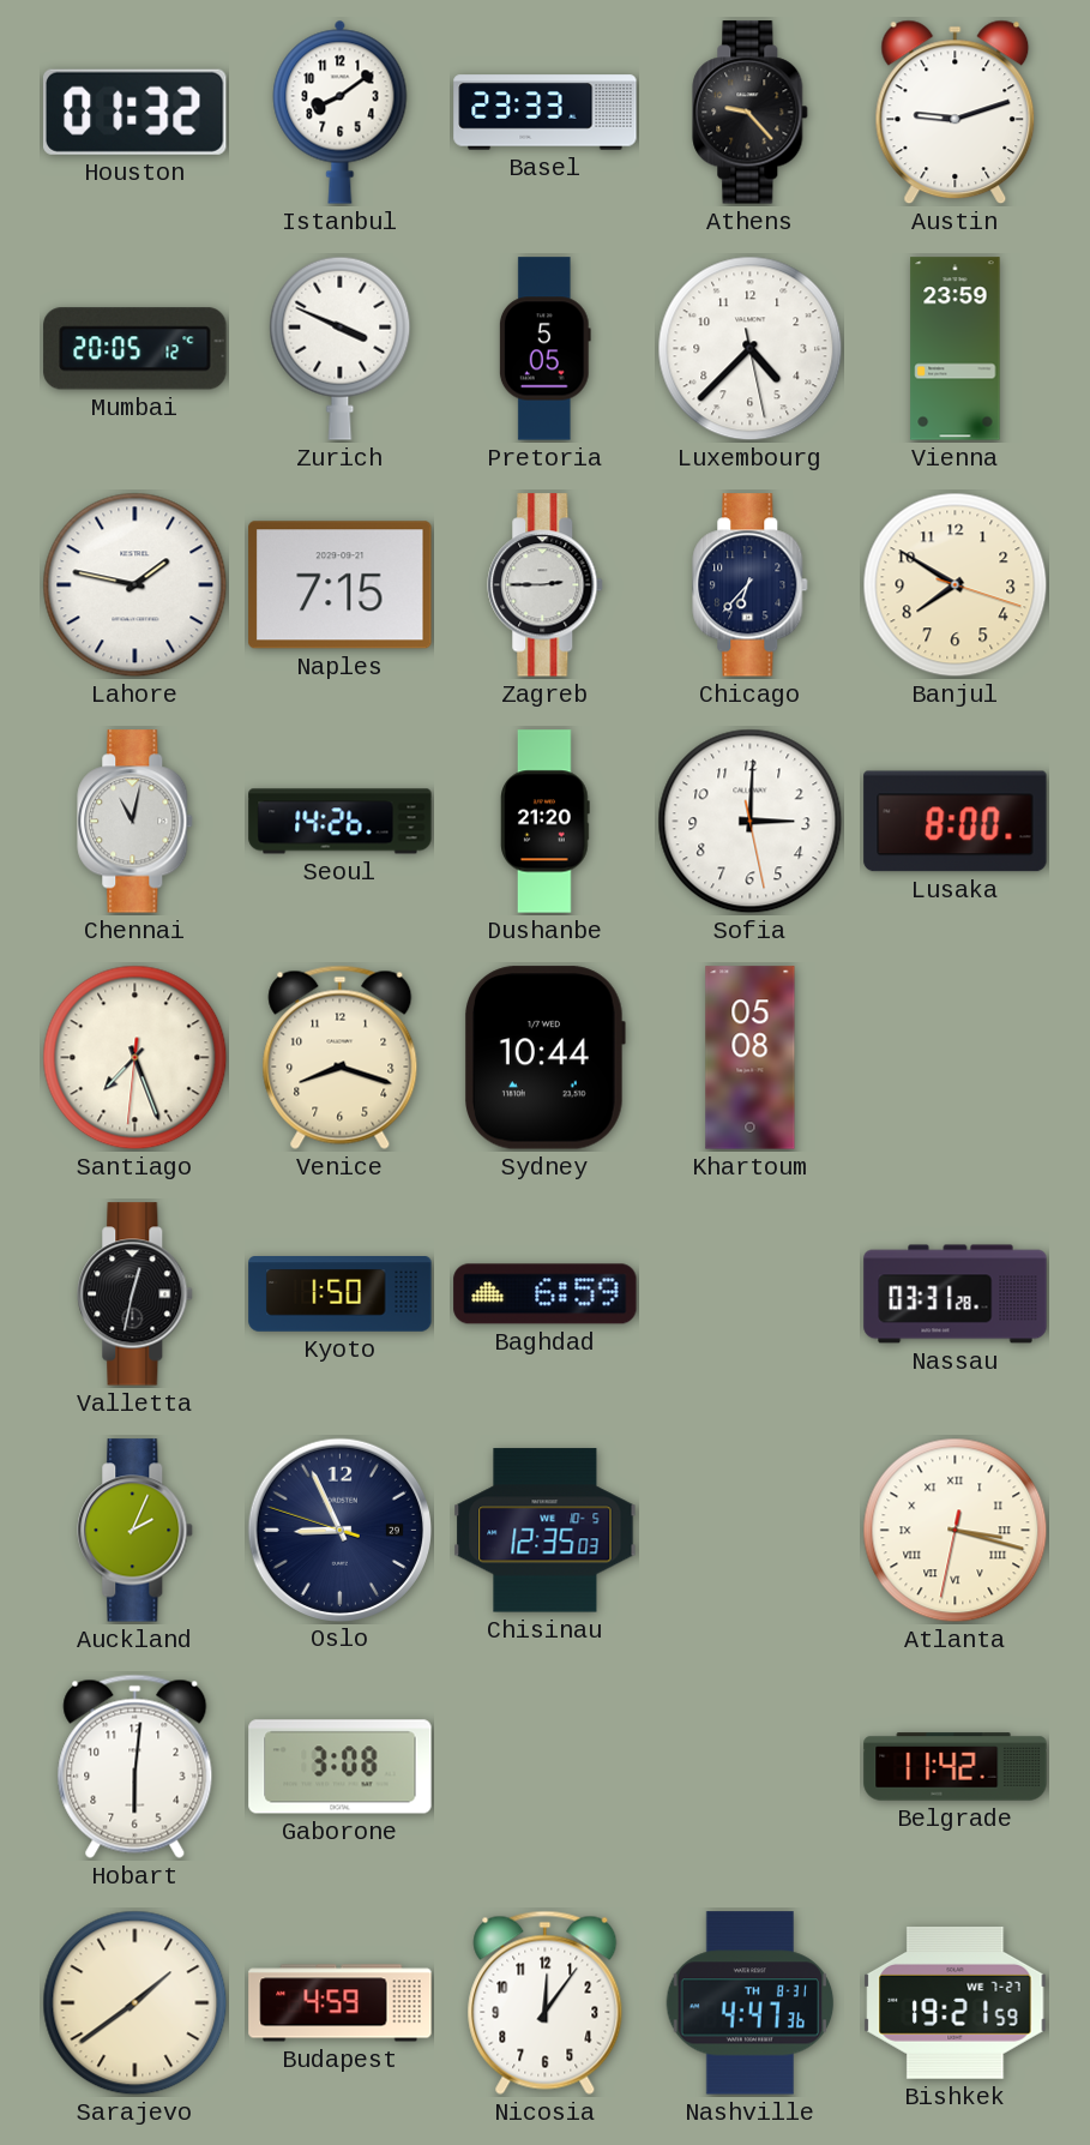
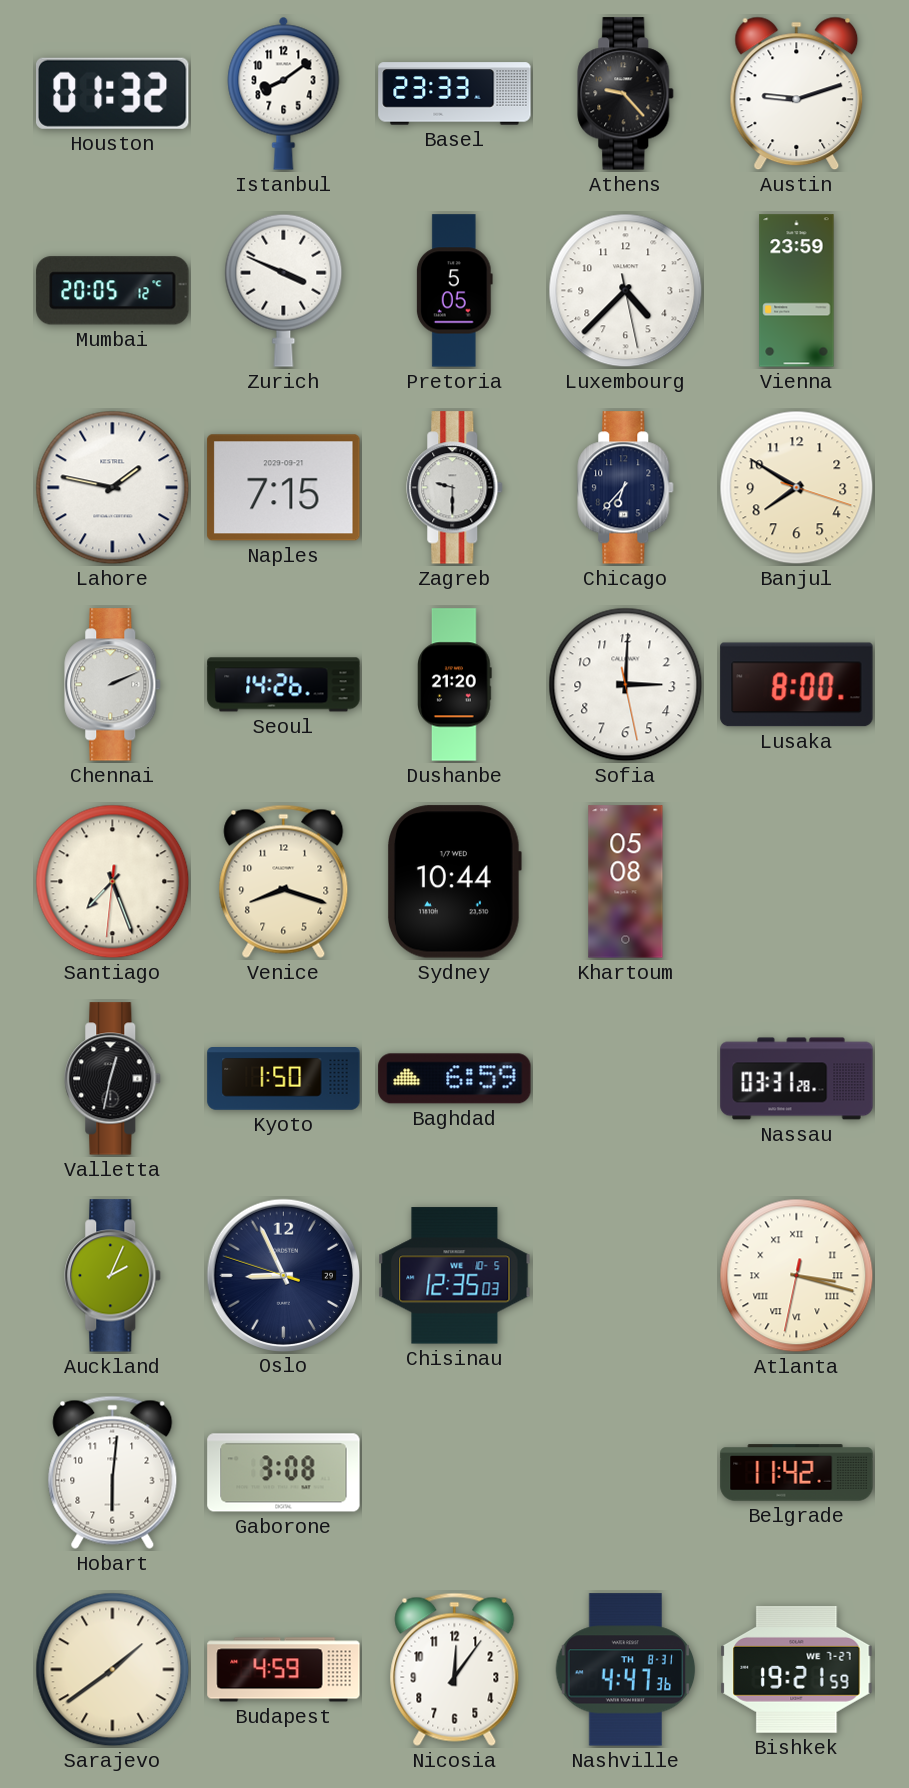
Zagreb: 2:45 -> 9:30 (455, 488)
Chennai: 11:02 -> 2:11 (113, 685)
